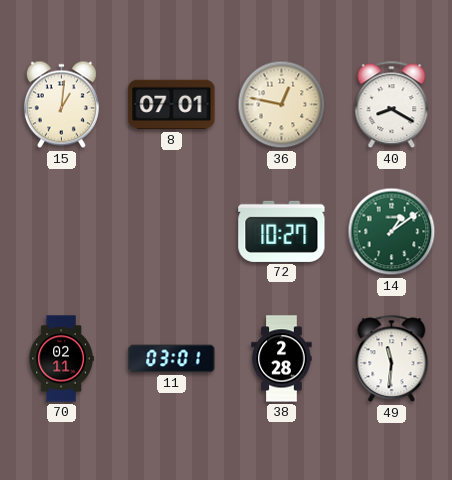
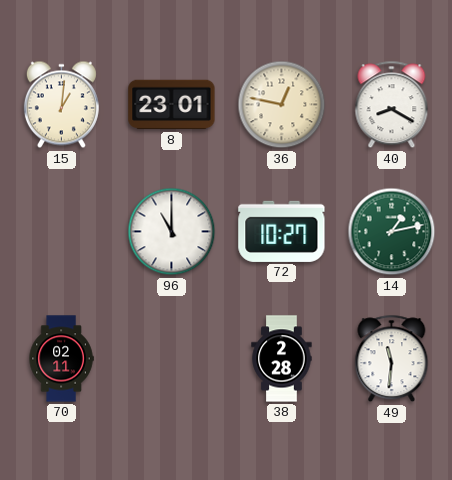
8: 07:01 -> 23:01 (172, 105)
96: none -> 11:00 (172, 232)
14: 1:09 -> 1:13 (392, 232)
11: 03:01 -> none (172, 359)
